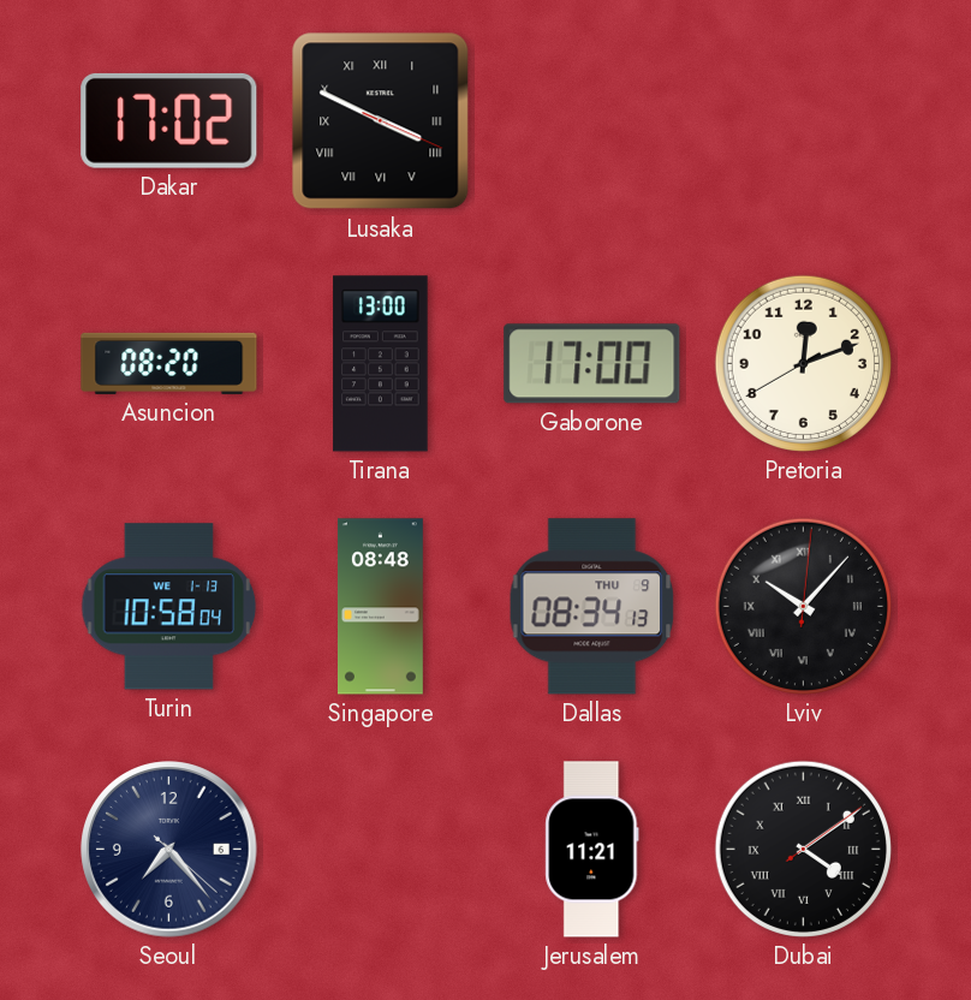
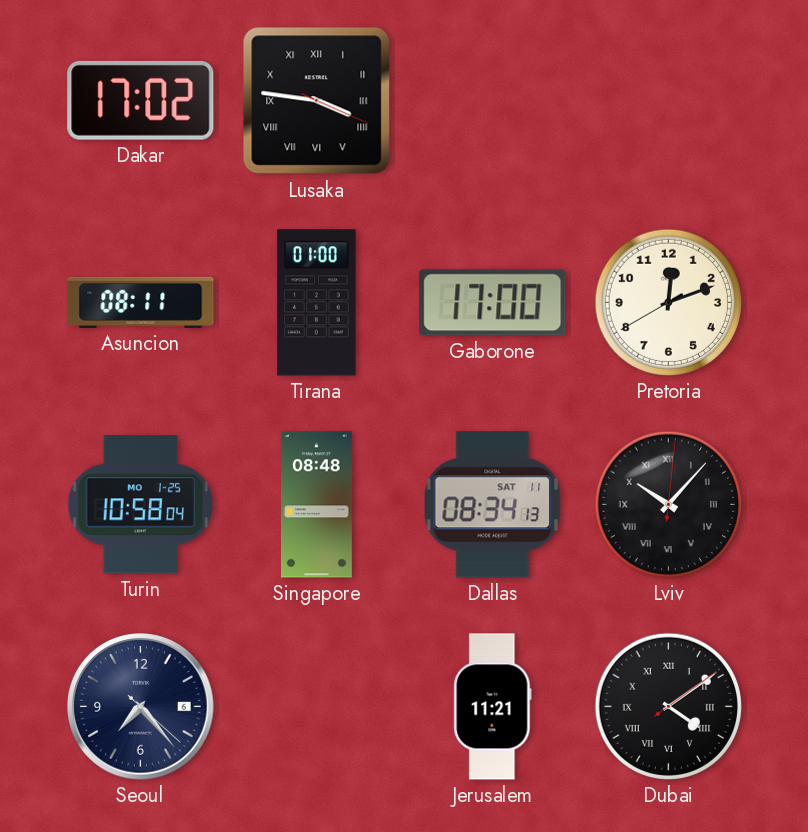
Lusaka: 3:49 -> 3:46 (317, 101)
Asuncion: 08:20 -> 08:11 (141, 302)
Tirana: 13:00 -> 01:00 (317, 303)
Turin date: WE 1-13 -> MO 1-25 (141, 505)
Dallas date: THU 9 -> SAT 11 (493, 505)
